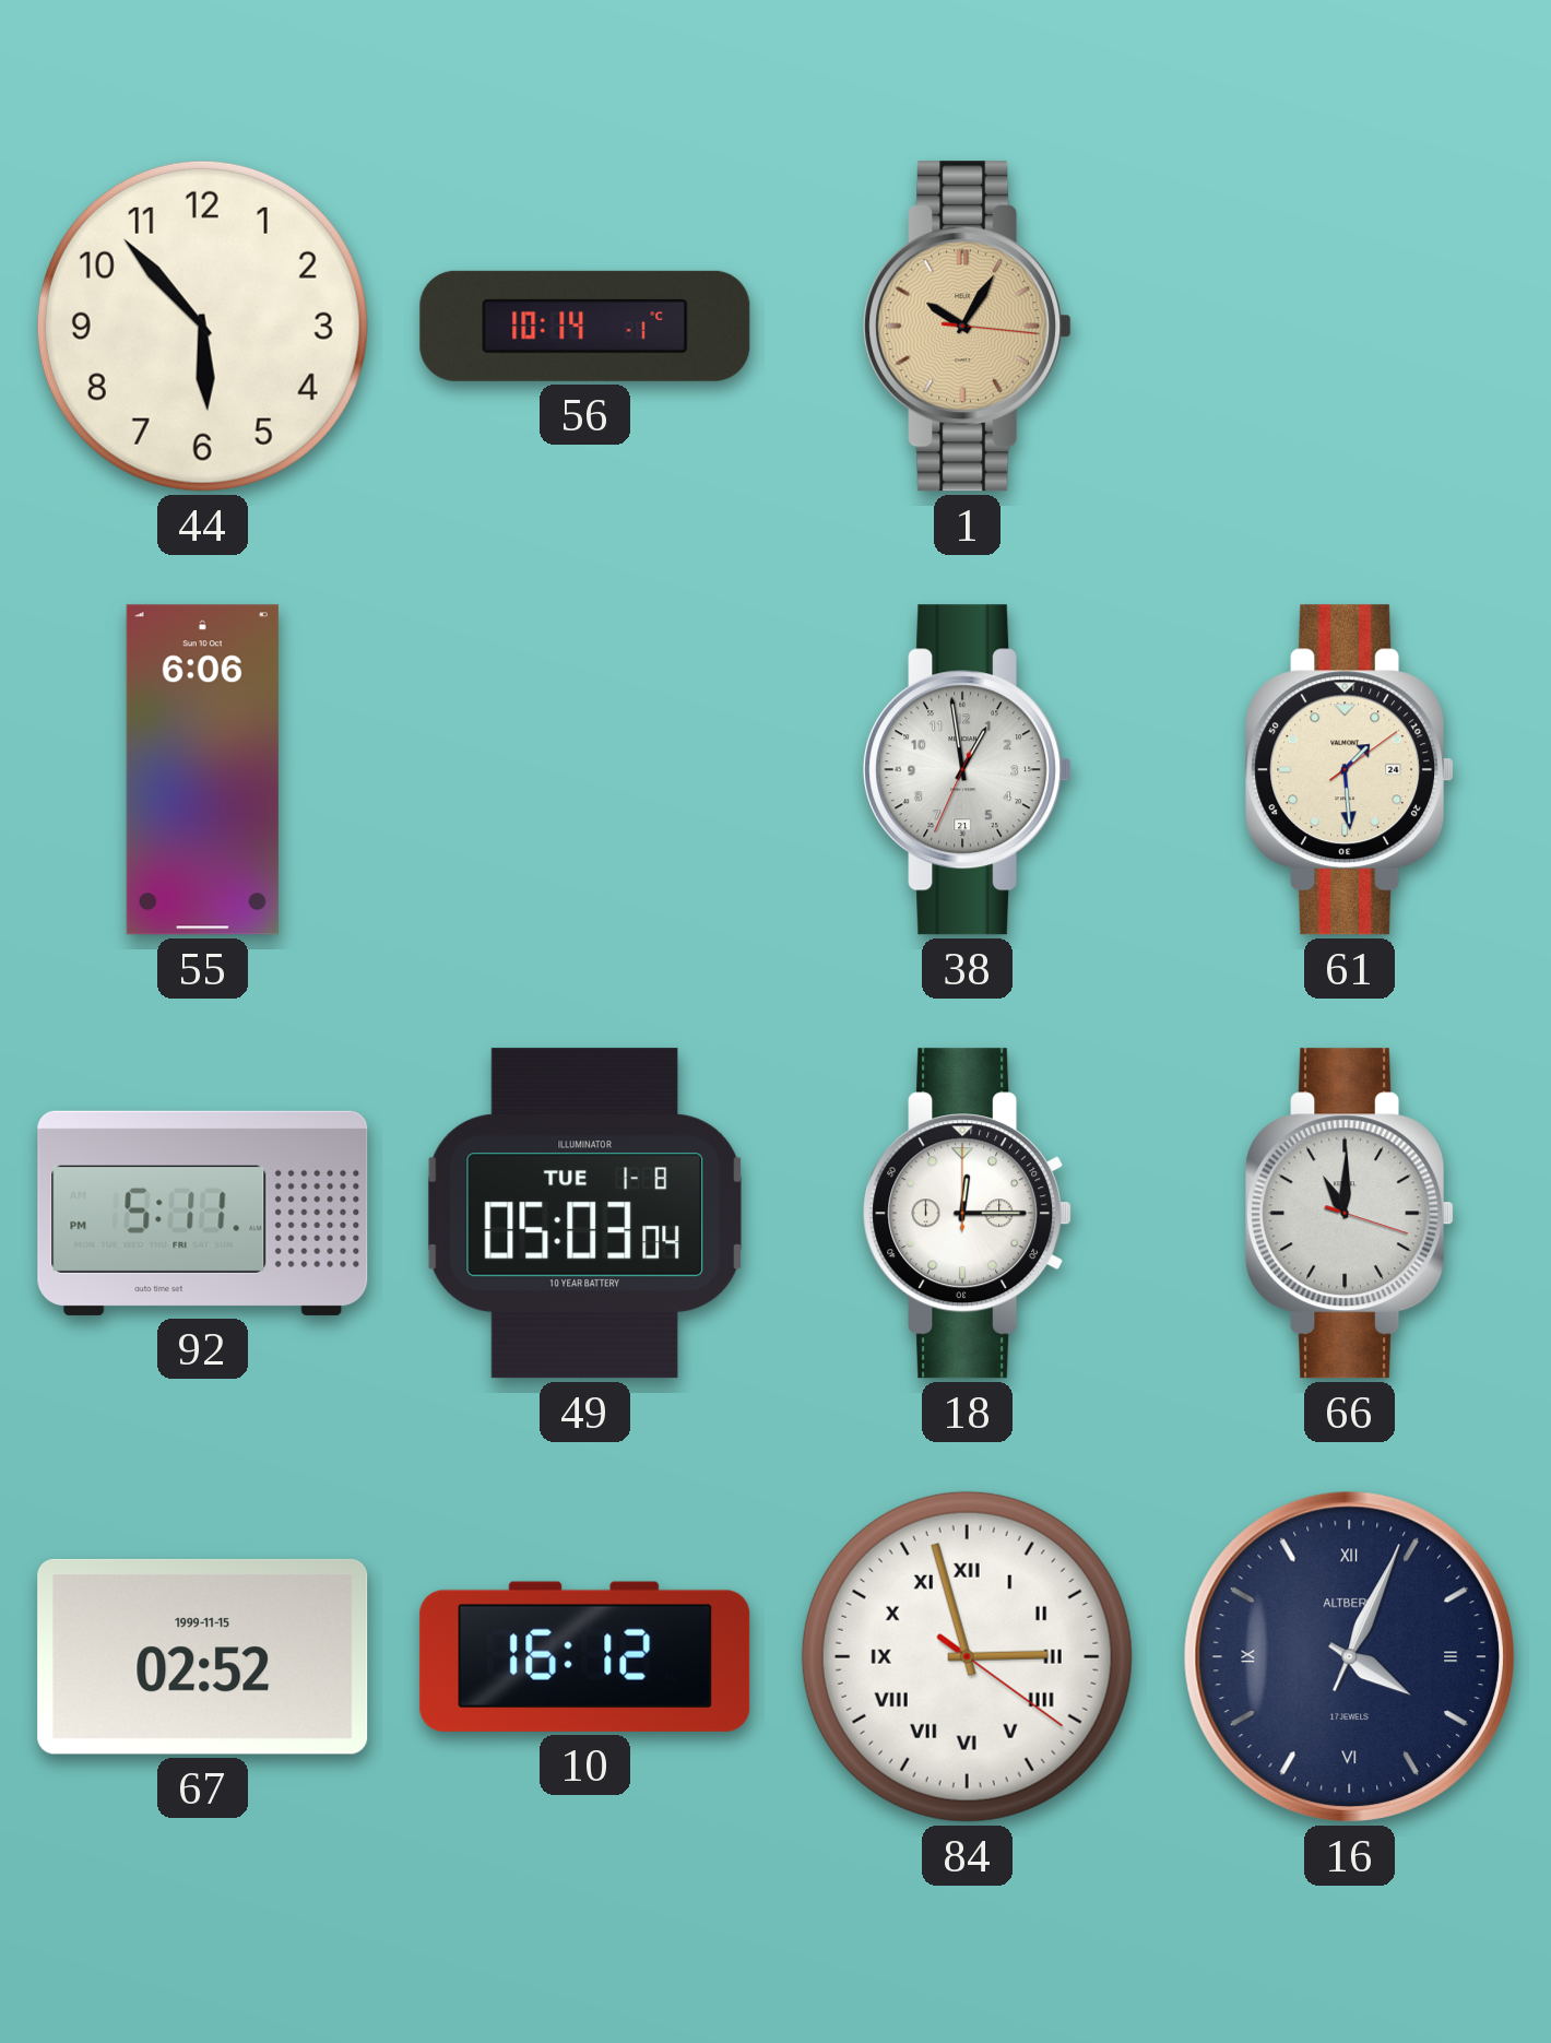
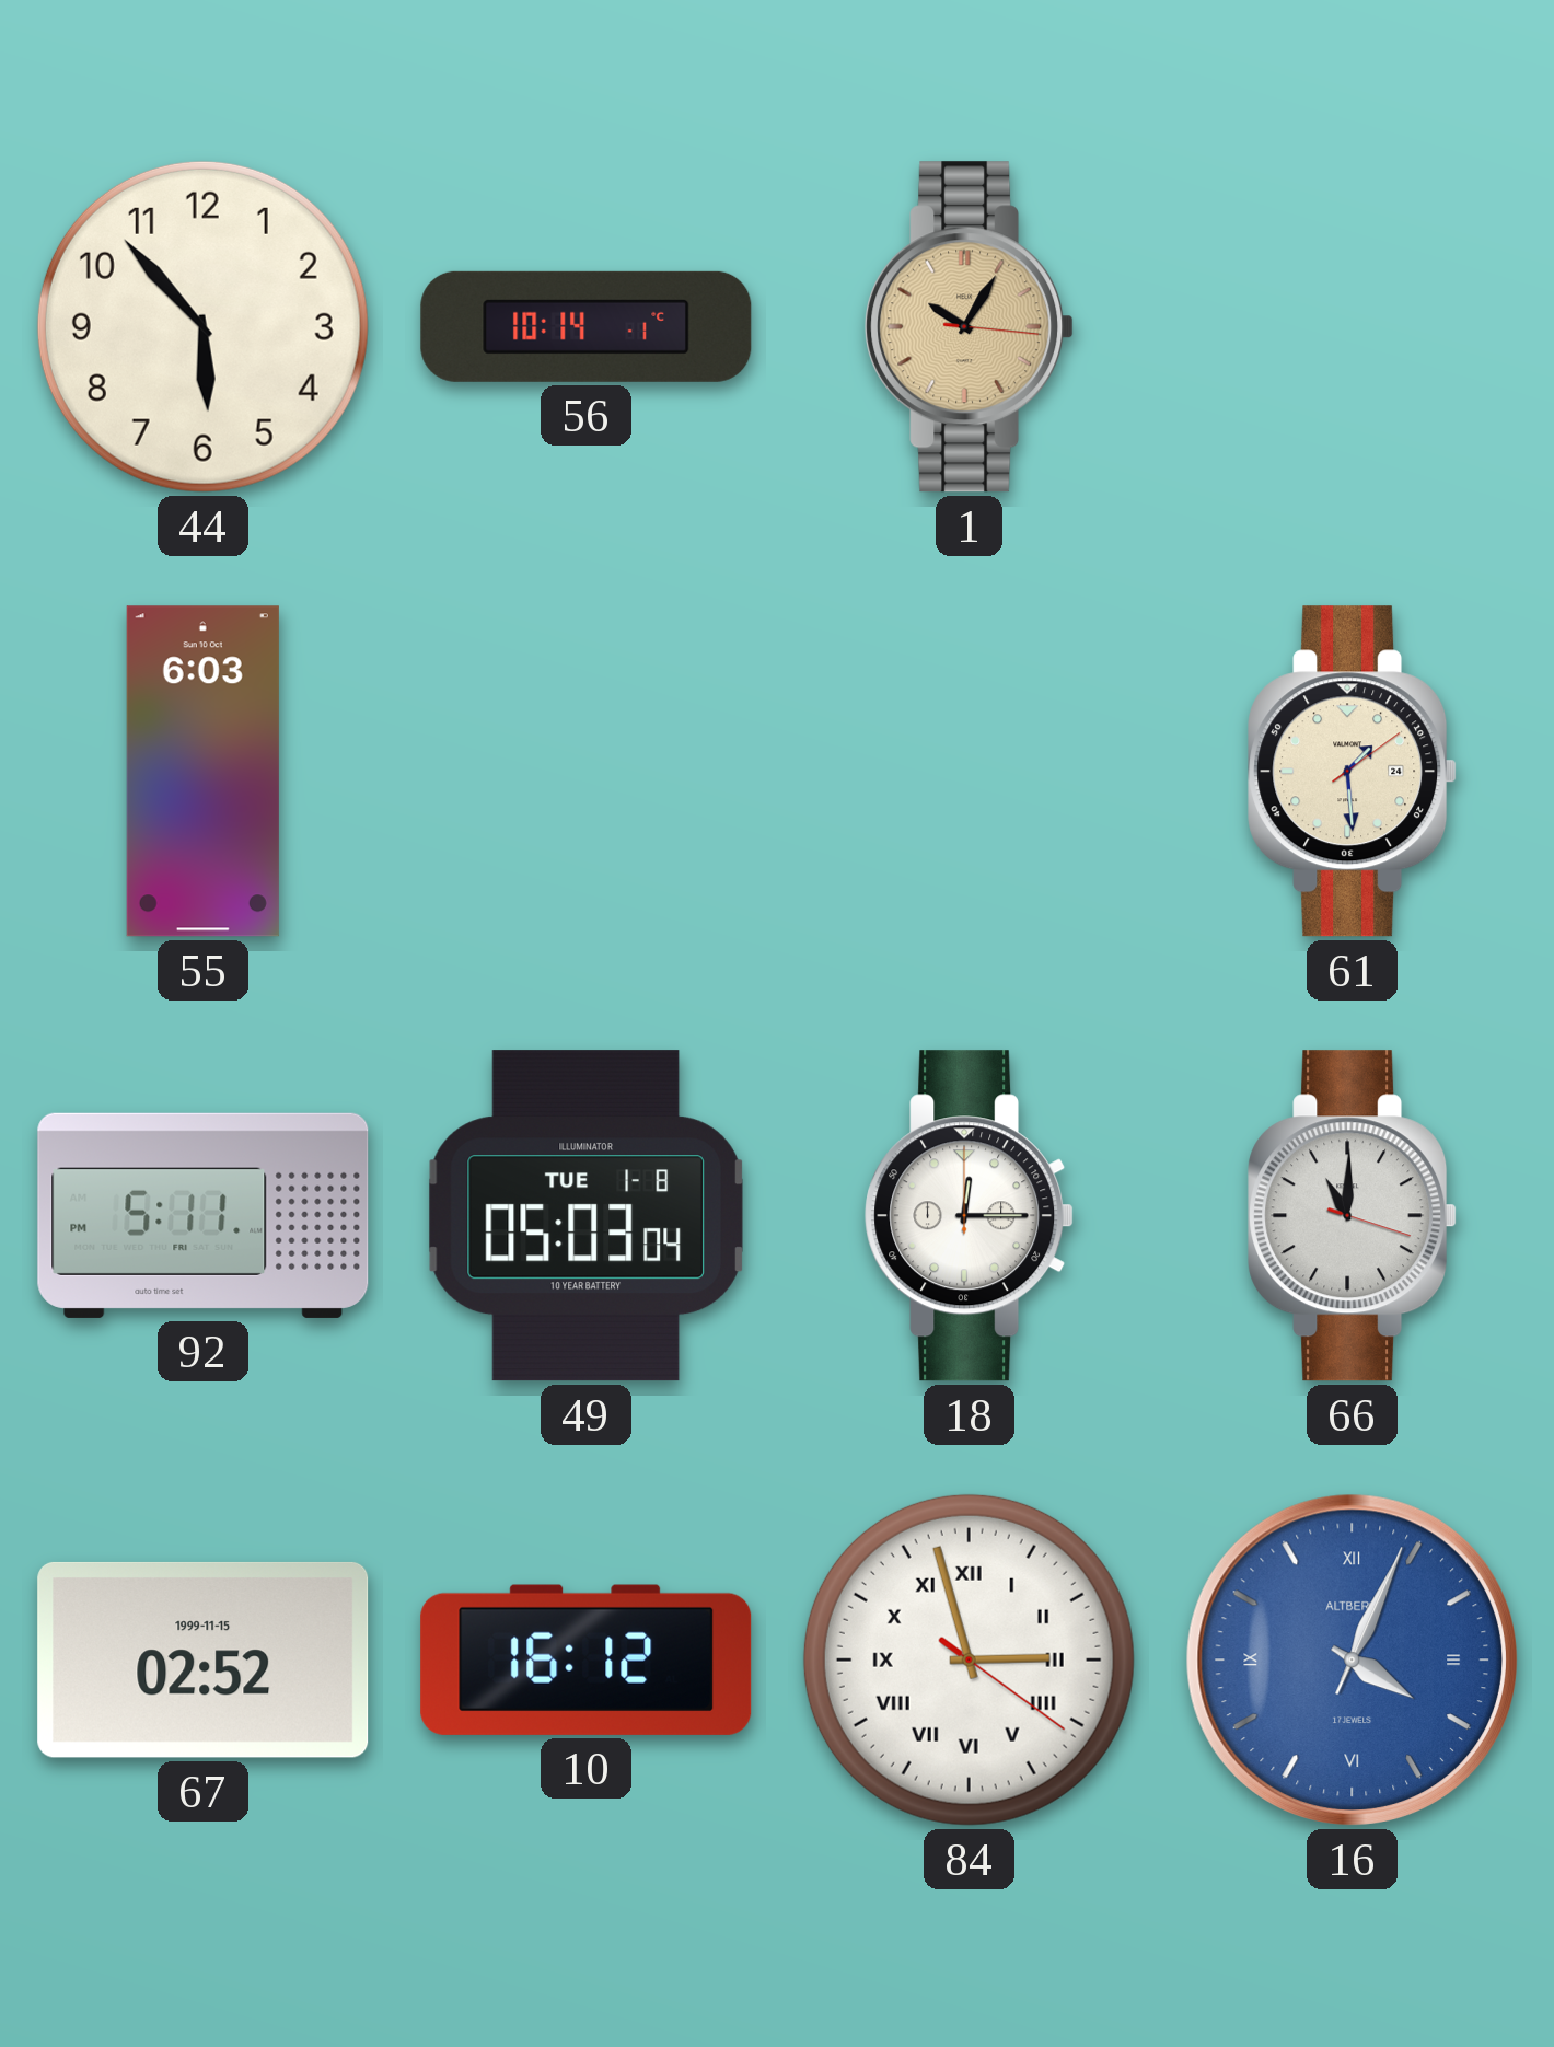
55: 6:06 -> 6:03 (202, 772)
38: 12:58 -> none (968, 770)
16 dial: navy -> blue (1352, 1659)
